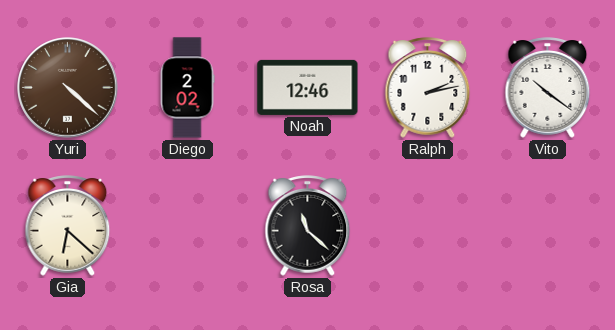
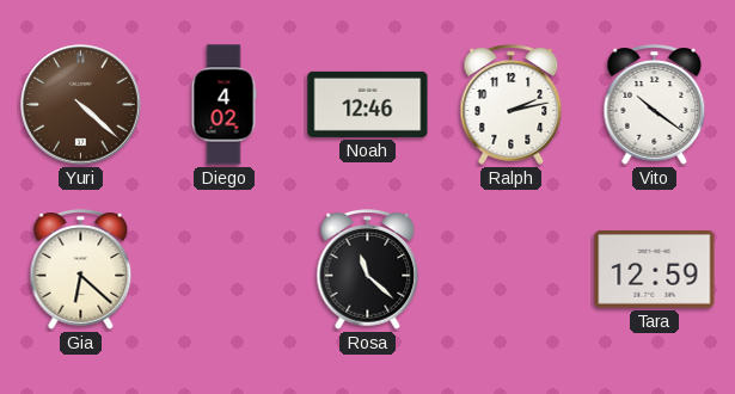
Diego: 2:02 -> 4:02 (223, 105)
Tara: none -> 12:59 (655, 269)
